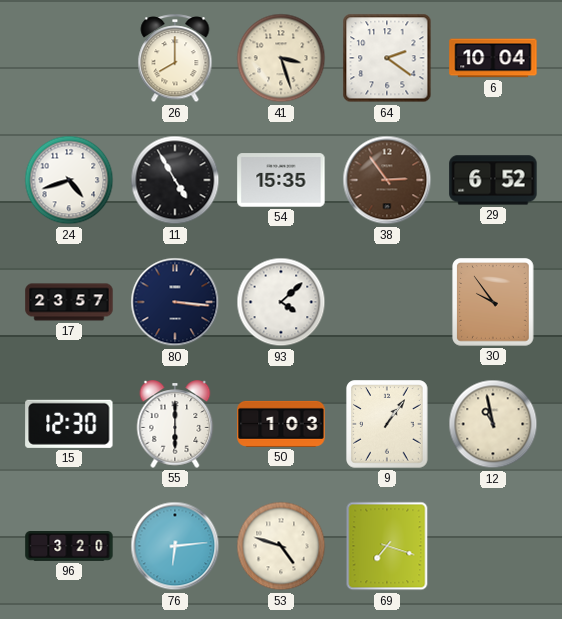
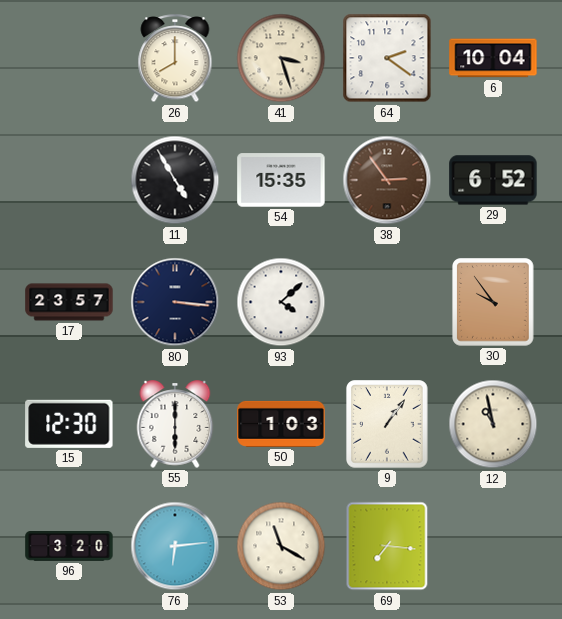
24: 4:42 -> none (69, 180)
53: 4:48 -> 11:20 (281, 546)
69: 7:18 -> 7:16 (387, 546)
